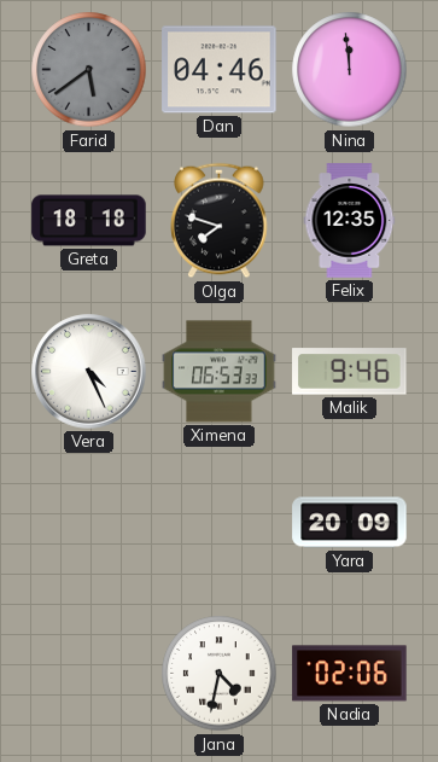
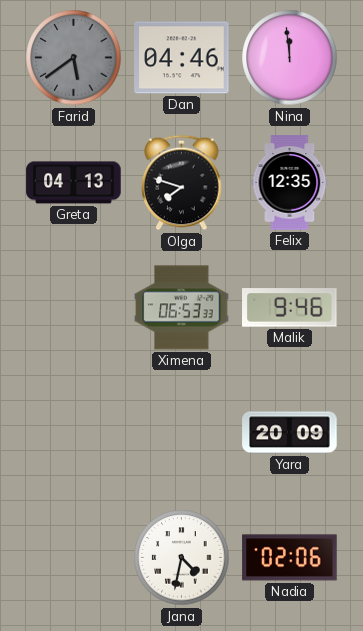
Greta: 18:18 -> 04:13 (74, 183)
Vera: 4:26 -> none (89, 372)
